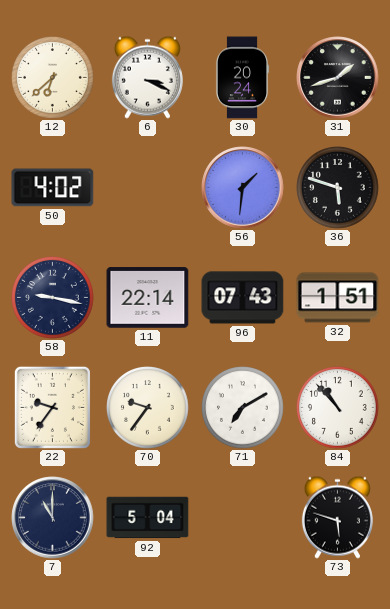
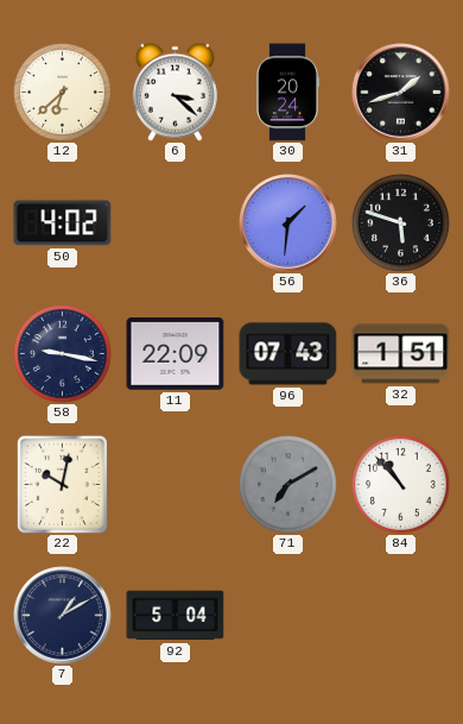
6: 3:19 -> 3:22 (175, 92)
11: 22:14 -> 22:09 (176, 354)
22: 9:36 -> 10:02 (62, 484)
70: 9:36 -> none (148, 408)
71 dial: white -> grey (288, 485)
7: 11:00 -> 1:10 (63, 616)
73: 5:48 -> none (337, 517)
